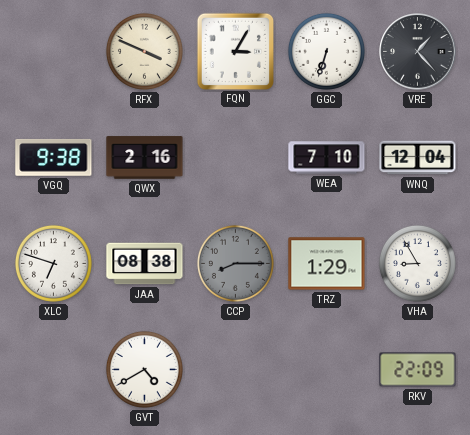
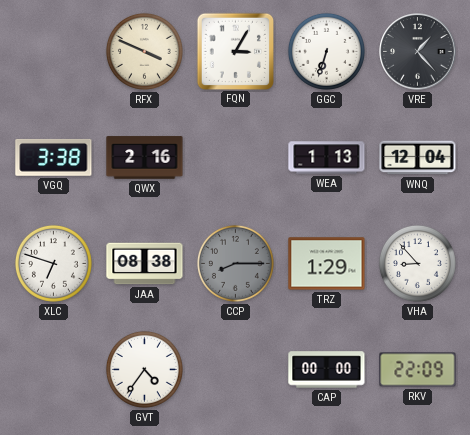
VGQ: 9:38 -> 3:38 (54, 157)
WEA: 7:10 -> 1:13 (327, 158)
VHA: 8:55 -> 8:53 (417, 263)
GVT: 4:40 -> 4:36 (144, 369)
CAP: none -> 00:00 (327, 370)
